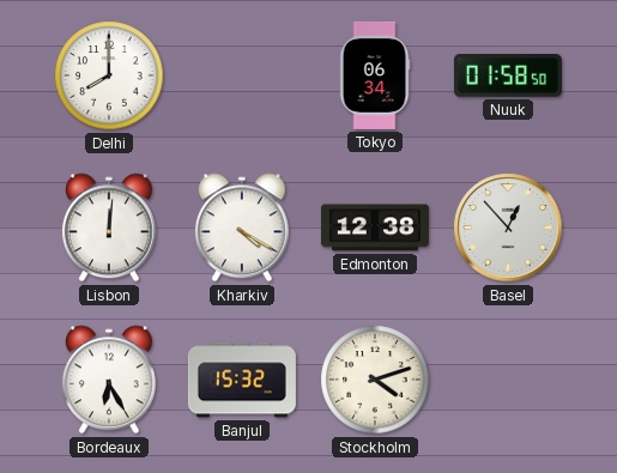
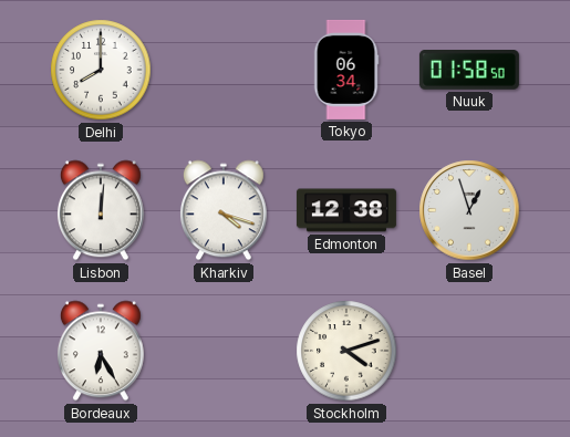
Kharkiv: 4:20 -> 4:18 (224, 210)
Basel: 12:53 -> 12:57 (469, 210)
Banjul: 15:32 -> none (242, 380)
